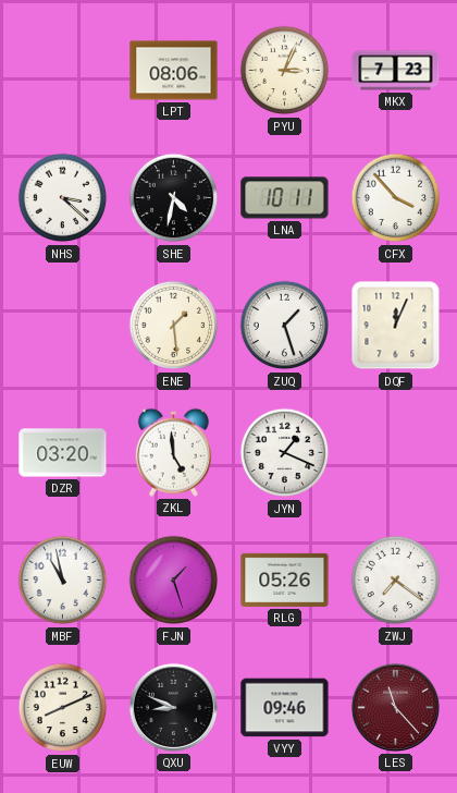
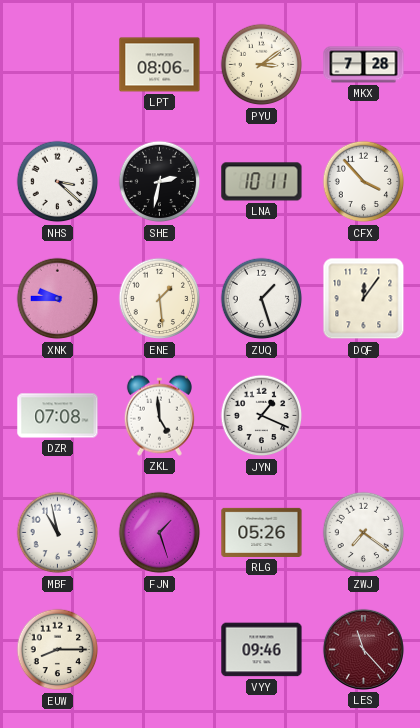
PYU: 3:04 -> 3:09 (262, 65)
MKX: 7:23 -> 7:28 (364, 65)
SHE: 4:32 -> 2:32 (160, 182)
XNK: none -> 9:45 (58, 299)
DQF: 12:04 -> 12:06 (364, 299)
DZR: 03:20 -> 07:08 (58, 416)
EUW: 8:11 -> 8:15 (58, 650)
QXU: 8:49 -> none (173, 707)
